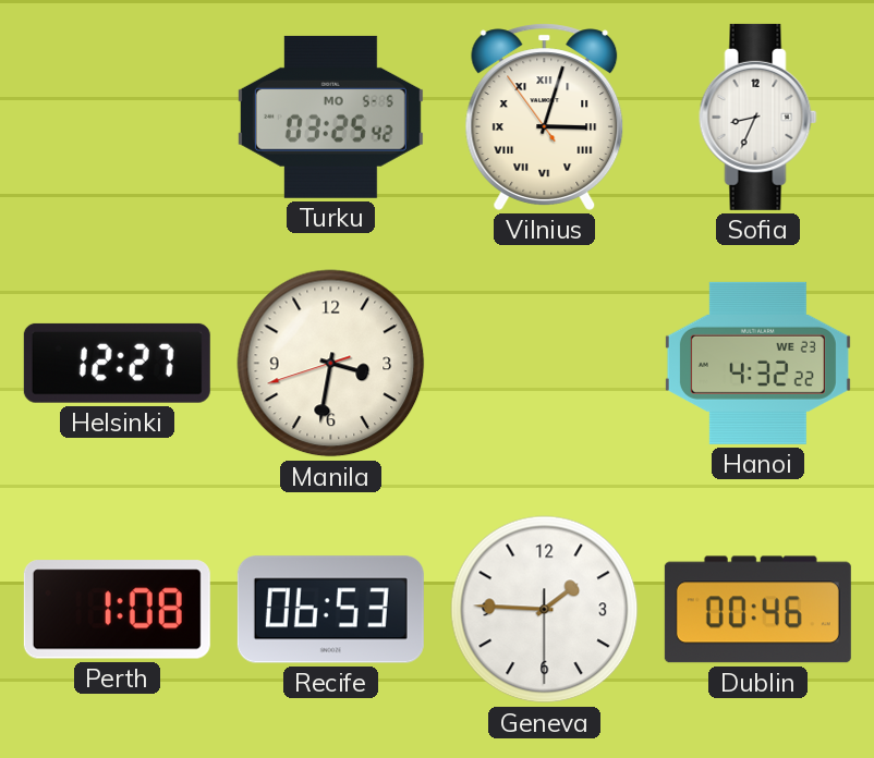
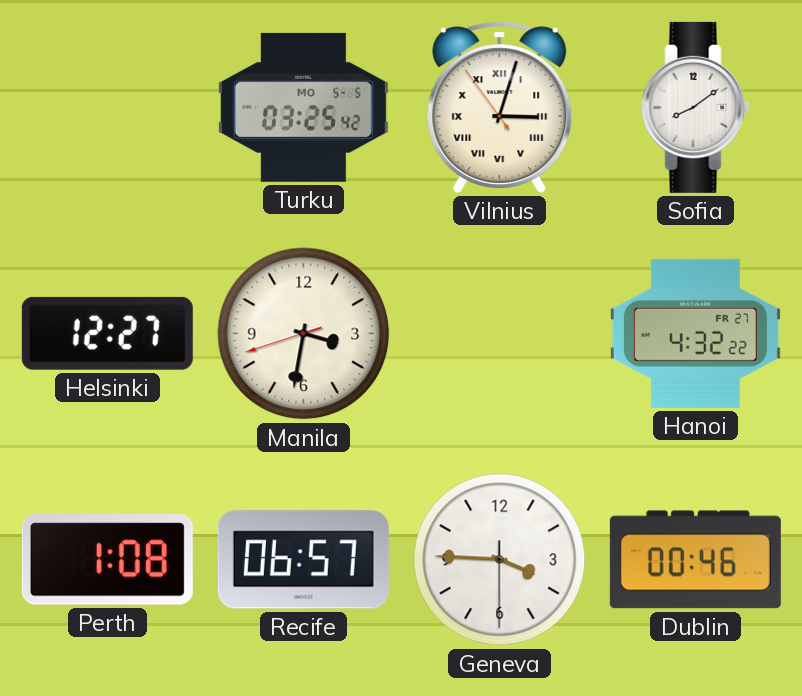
Sofia: 8:34 -> 8:09 (696, 107)
Hanoi date: WE 23 -> FR 27 (695, 333)
Recife: 06:53 -> 06:57 (303, 560)
Geneva: 1:45 -> 3:45 (500, 560)
